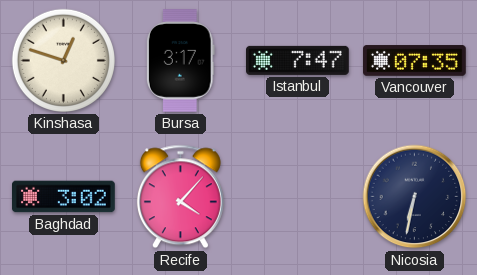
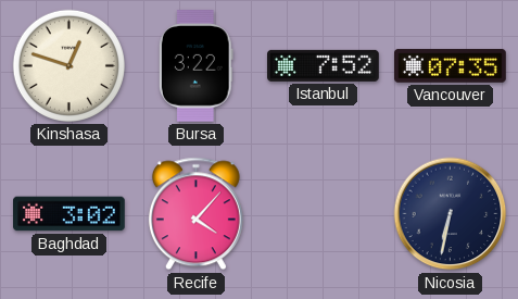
Bursa: 3:17 -> 3:22 (195, 66)
Istanbul: 7:47 -> 7:52 (324, 65)
